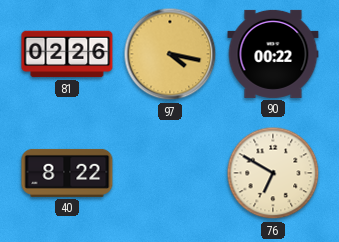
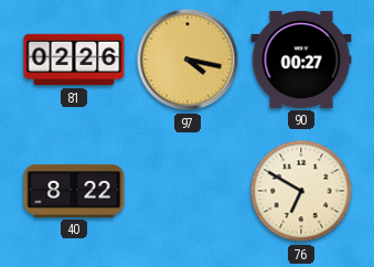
90: 00:22 -> 00:27 (301, 60)
